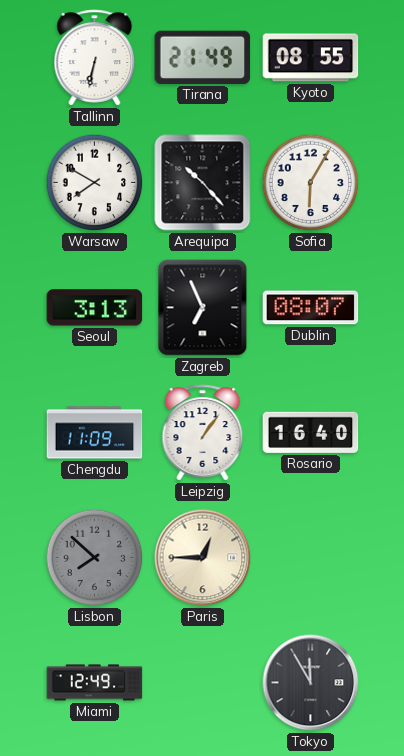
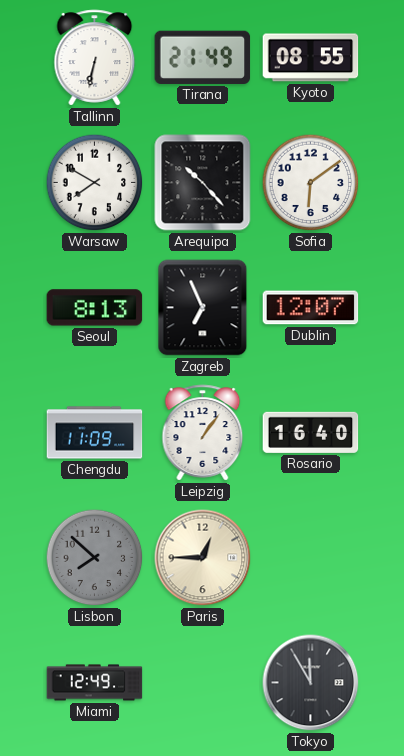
Sofia: 6:05 -> 6:09 (311, 183)
Seoul: 3:13 -> 8:13 (95, 308)
Dublin: 08:07 -> 12:07 (311, 308)
